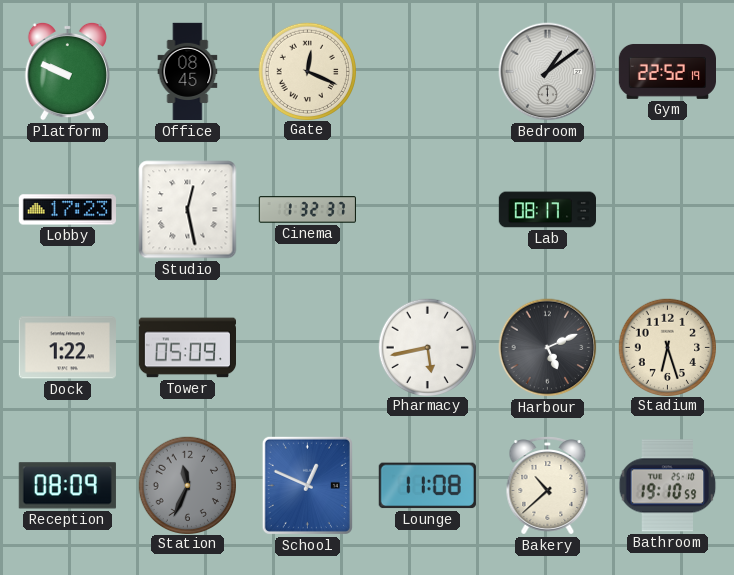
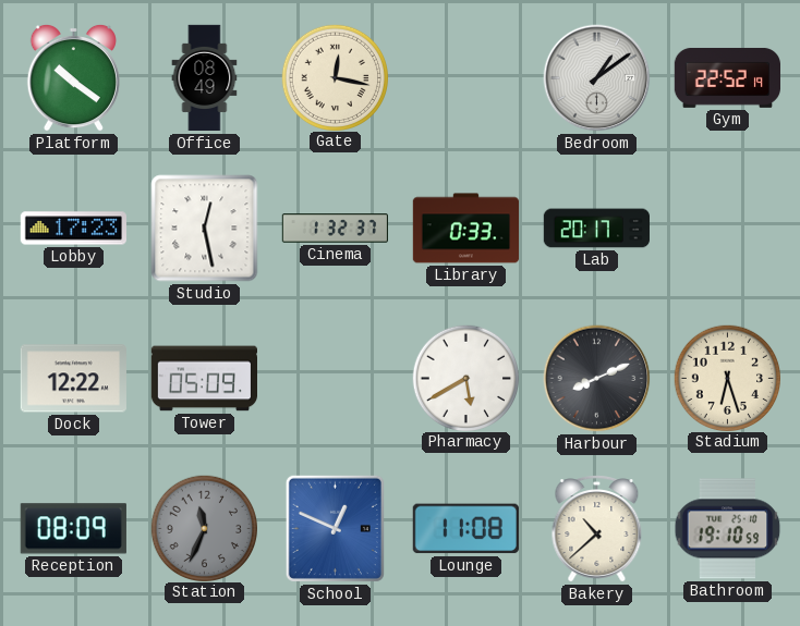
Platform: 9:49 -> 10:21 (73, 77)
Office: 08:45 -> 08:49 (205, 78)
Gate: 12:19 -> 12:17 (335, 77)
Library: none -> 0:33 (465, 229)
Lab: 08:17 -> 20:17 (597, 229)
Dock: 1:22 -> 12:22 (73, 379)
Pharmacy: 5:43 -> 5:40 (465, 378)
Harbour: 5:11 -> 8:11 (597, 379)
